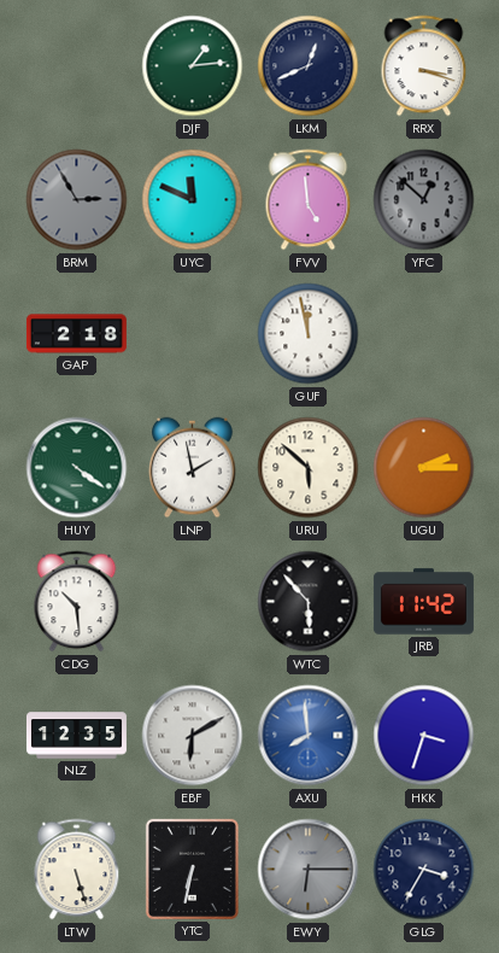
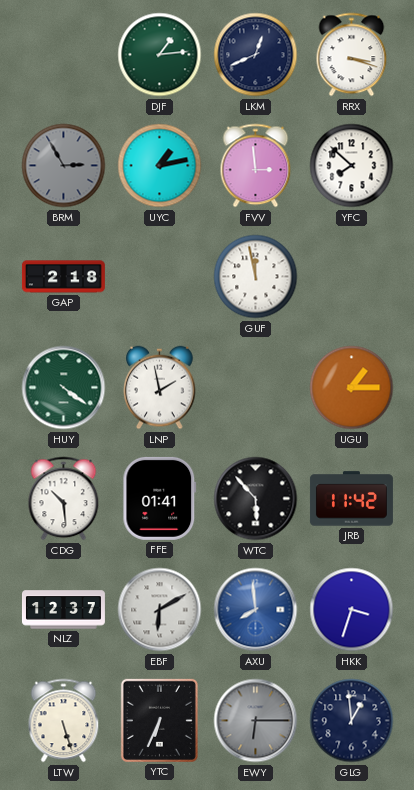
UYC: 11:49 -> 1:13 (160, 166)
FVV: 4:59 -> 2:59 (256, 166)
YFC: 12:52 -> 7:52 (352, 166)
YFC dial: grey -> white (352, 166)
URU: 5:52 -> none (309, 468)
UGU: 2:15 -> 1:15 (352, 388)
FFE: none -> 01:41 (160, 498)
NLZ: 12:35 -> 12:37 (63, 610)
YTC: 6:32 -> 6:34 (159, 720)
GLG: 3:35 -> 12:59 (352, 721)
